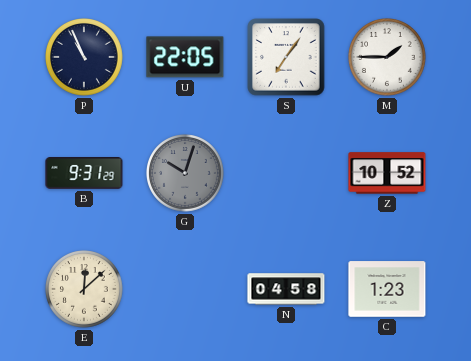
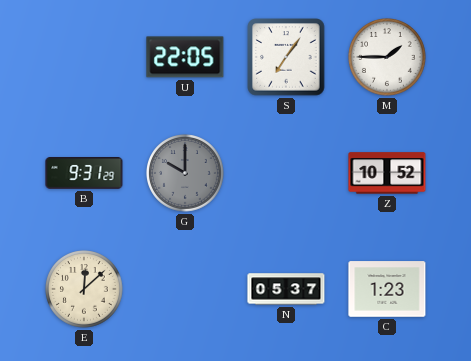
P: 10:56 -> none (85, 58)
G: 10:03 -> 10:00 (186, 174)
N: 04:58 -> 05:37 (286, 289)
